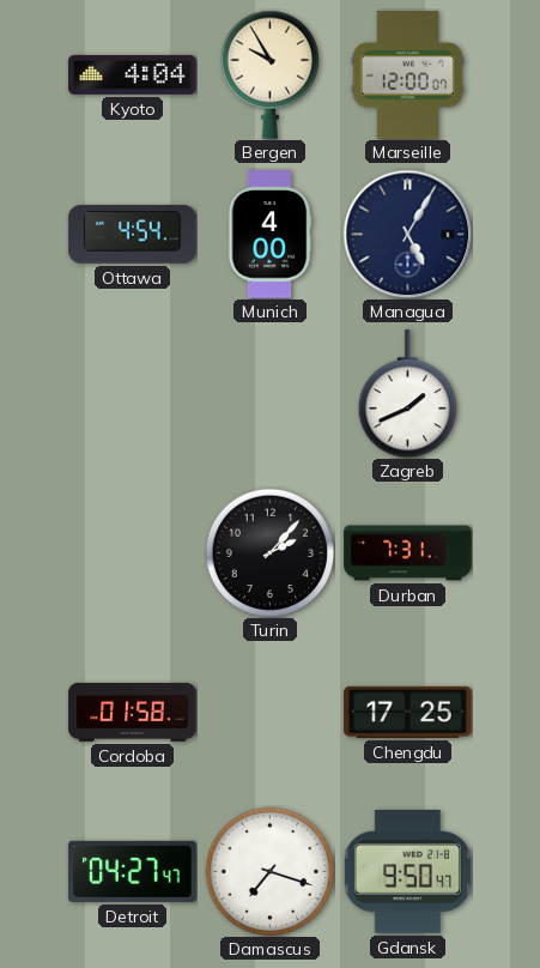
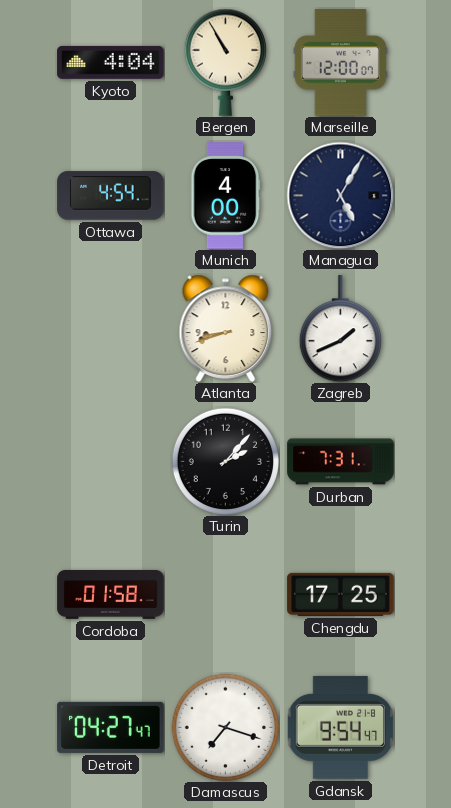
Bergen: 9:55 -> 10:55 (225, 62)
Atlanta: none -> 8:42 (226, 328)
Gdansk: 9:50 -> 9:54 (340, 727)
